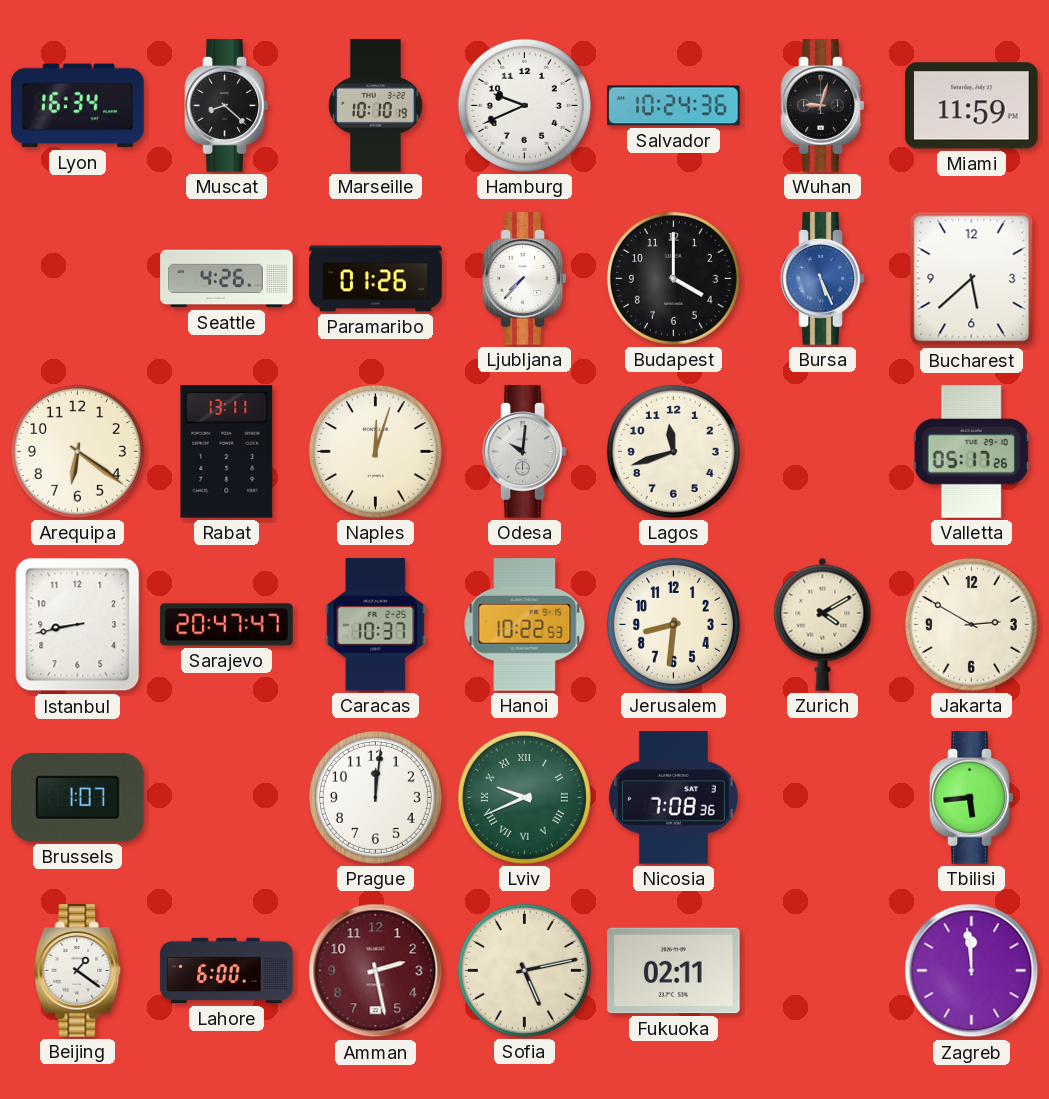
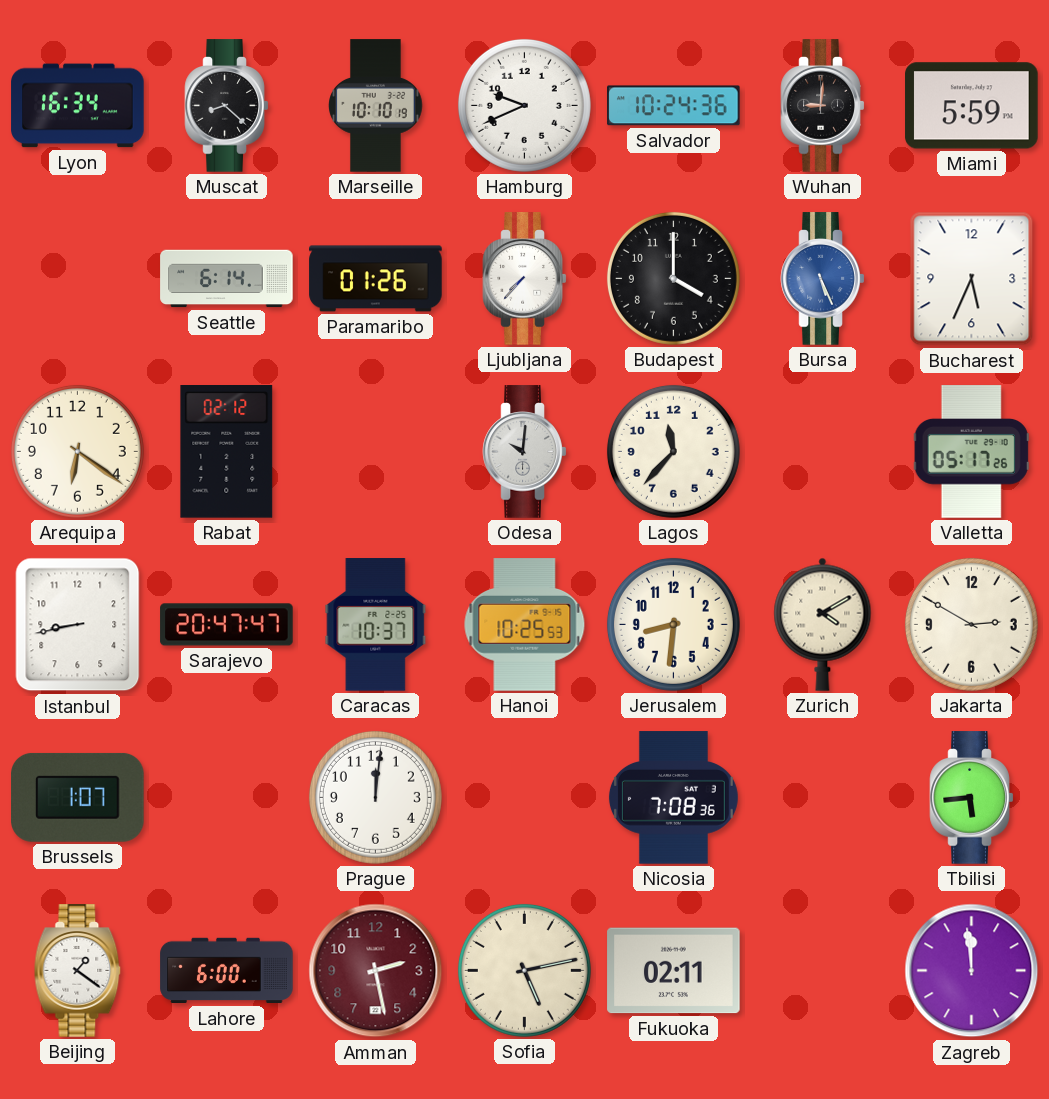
Wuhan: 9:03 -> 9:01 (823, 106)
Miami: 11:59 -> 5:59 (972, 106)
Seattle: 4:26 -> 6:14 (227, 279)
Bucharest: 5:38 -> 5:34 (972, 279)
Rabat: 13:11 -> 02:12 (227, 452)
Naples: 12:03 -> none (375, 451)
Lagos: 11:42 -> 11:37 (673, 451)
Hanoi: 10:22 -> 10:25 (525, 625)
Lviv: 9:41 -> none (524, 797)
